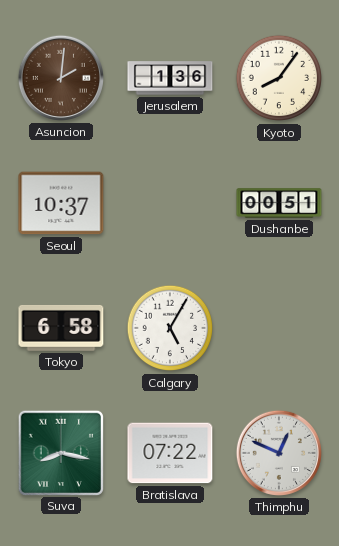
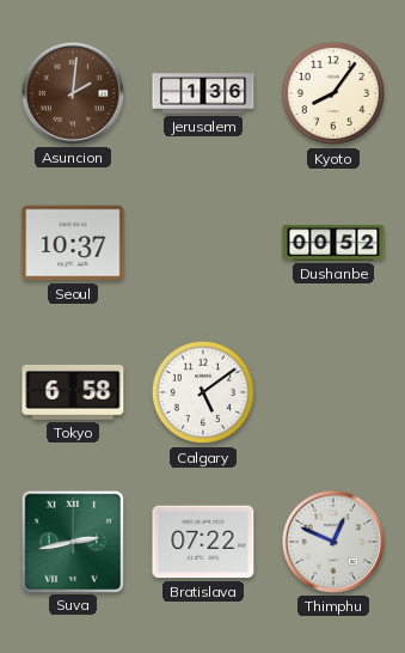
Dushanbe: 00:51 -> 00:52 (333, 243)
Calgary: 5:05 -> 5:09 (203, 392)
Suva: 8:17 -> 2:43 (72, 541)
